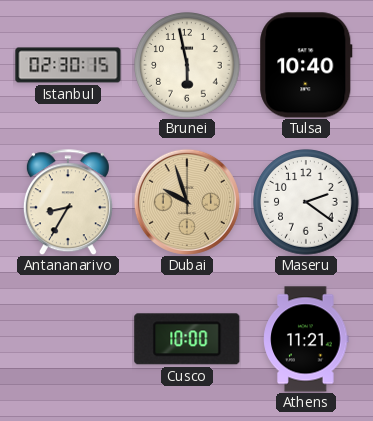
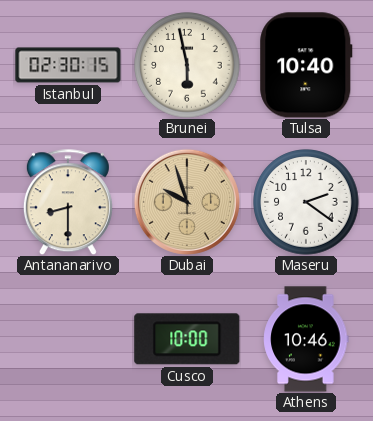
Antananarivo: 8:35 -> 8:30 (68, 202)
Athens: 11:21 -> 10:46 (306, 339)
